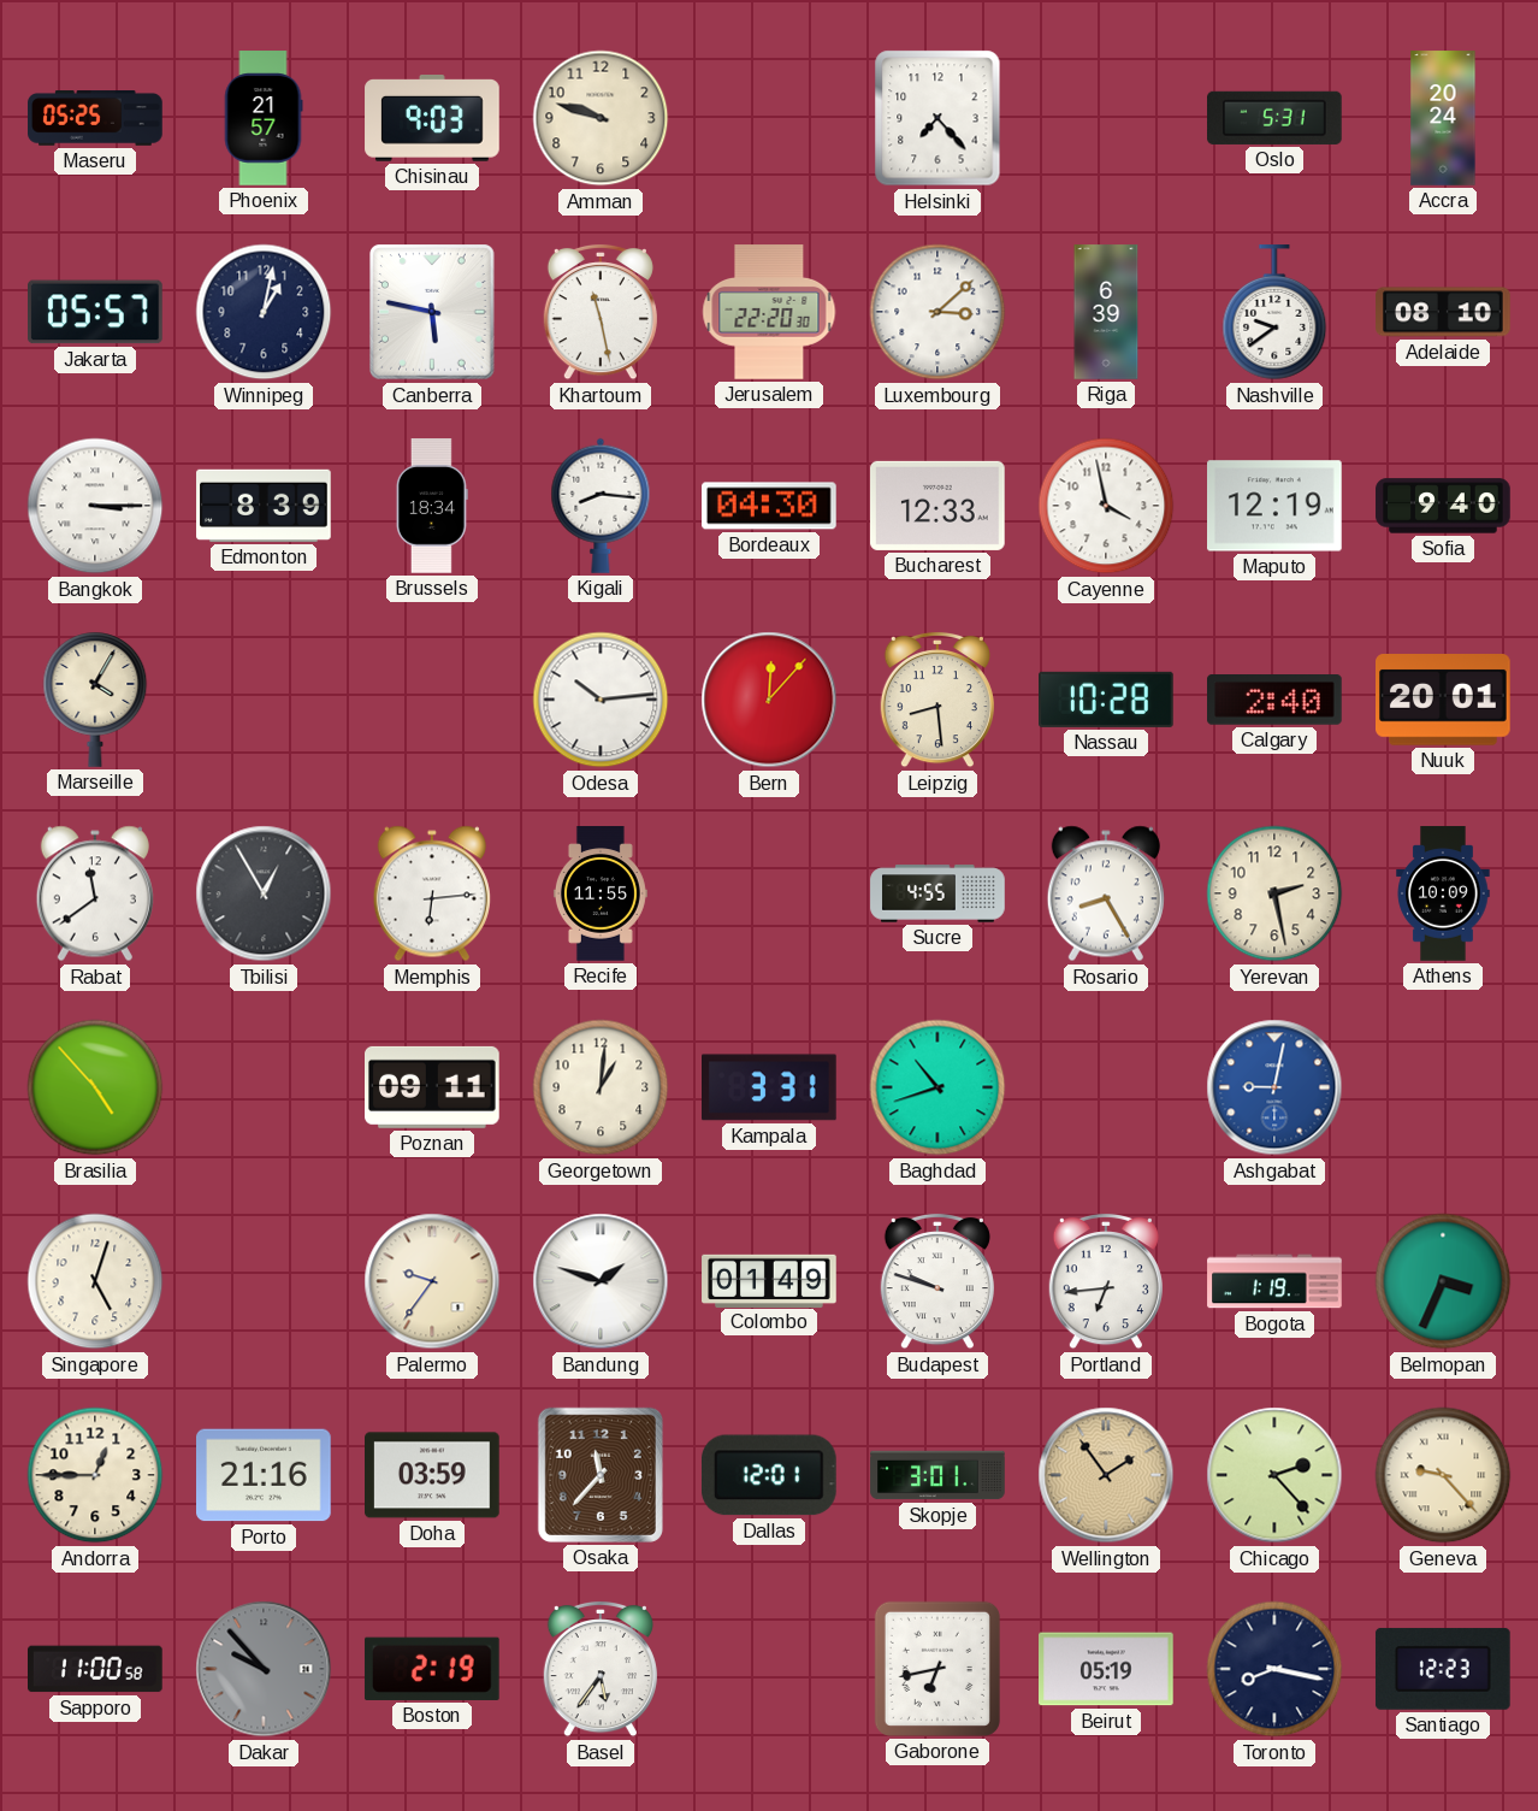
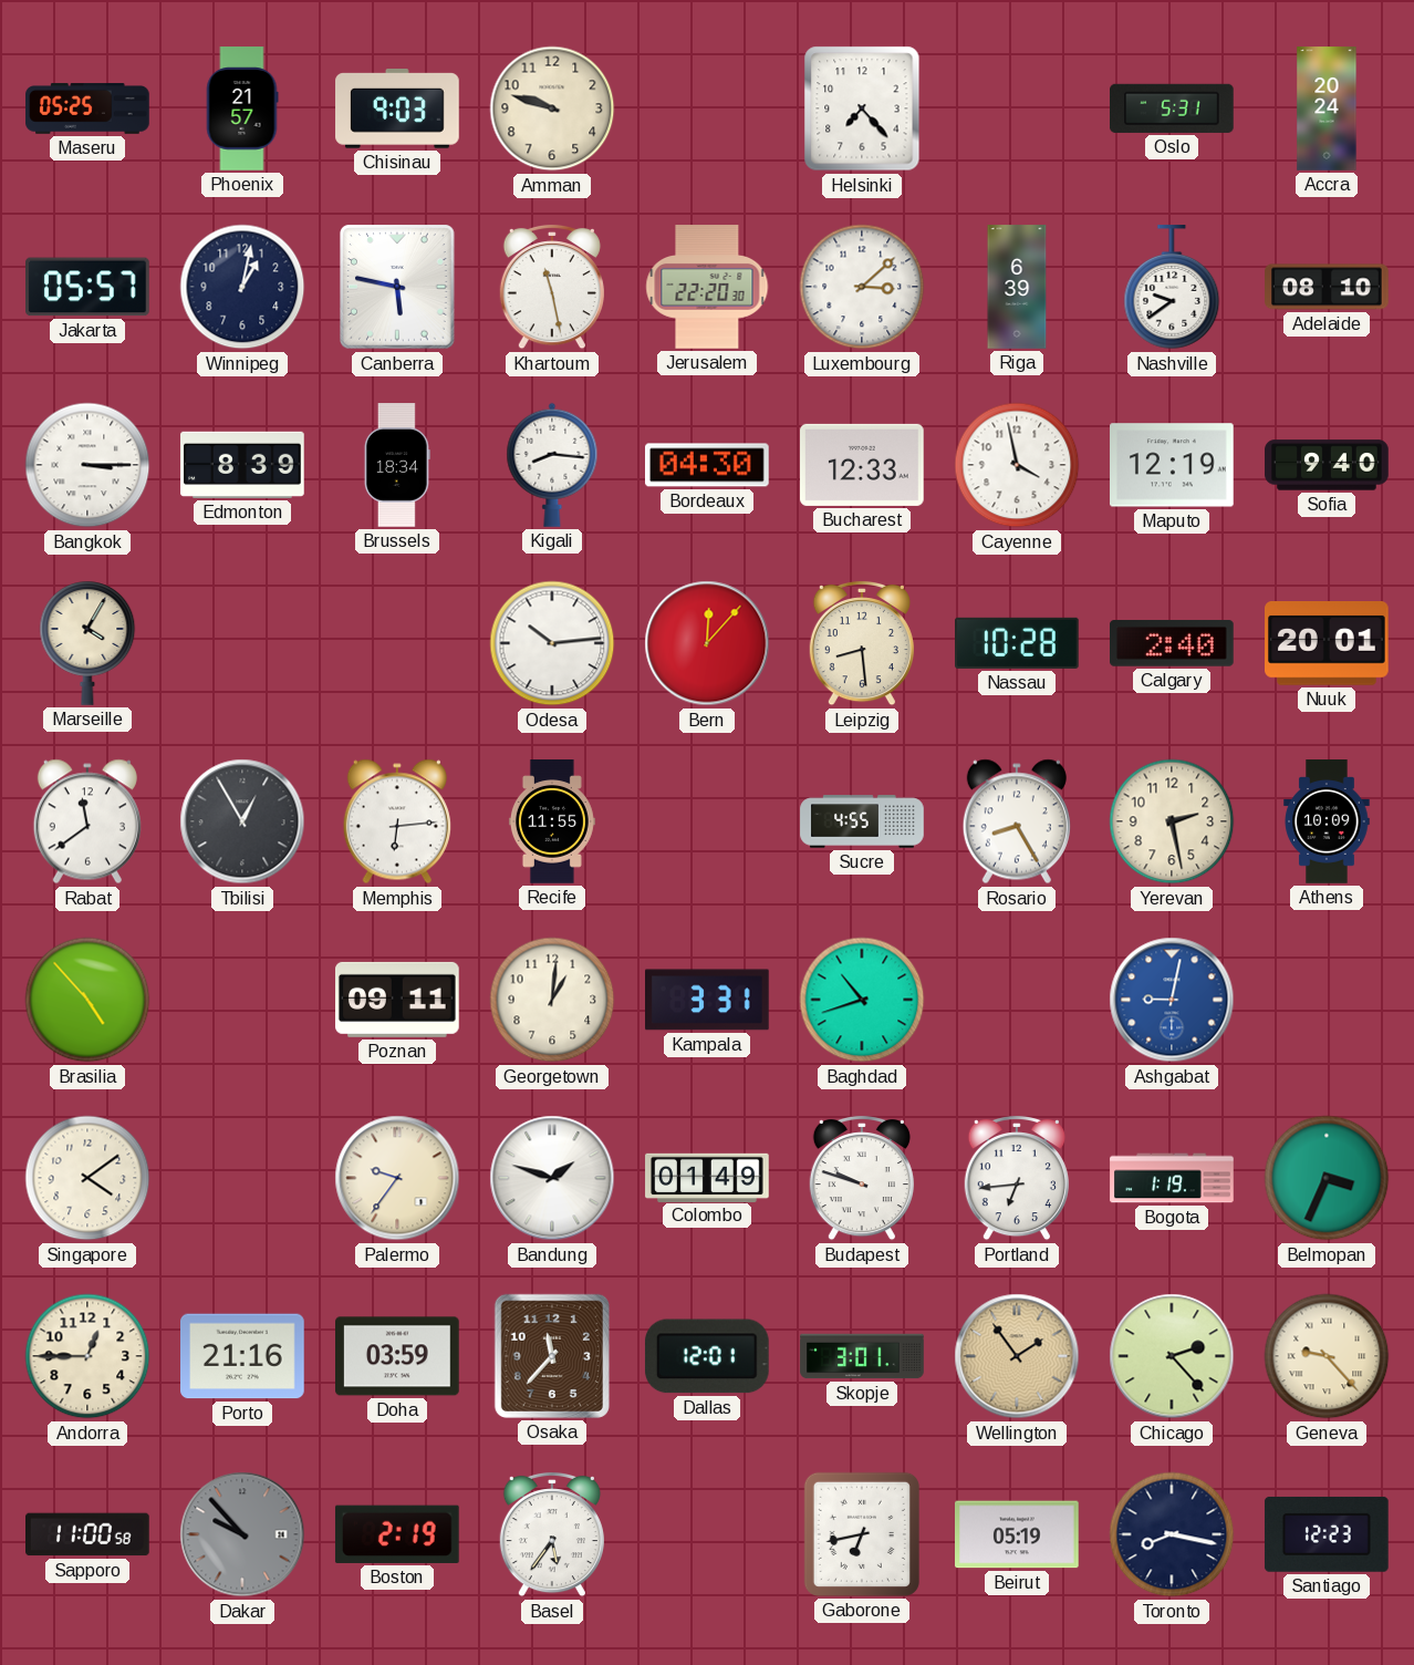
Singapore: 5:03 -> 4:09 (87, 1178)
